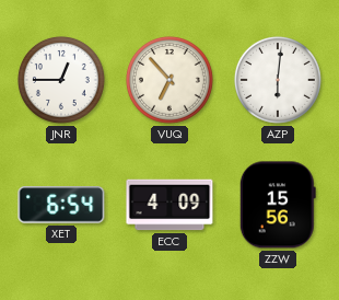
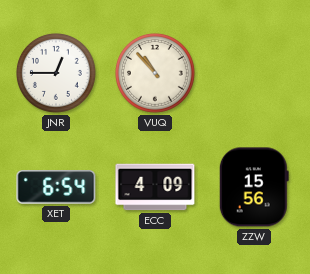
VUQ: 6:53 -> 10:53 (155, 73)
AZP: 6:01 -> none (278, 80)
